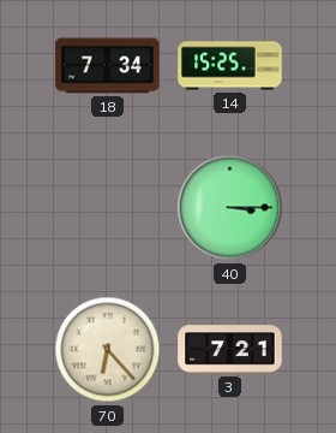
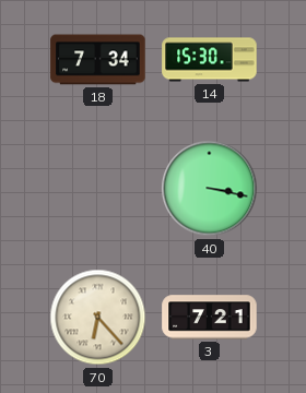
14: 15:25 -> 15:30 (210, 60)
40: 3:15 -> 3:17 (210, 189)
